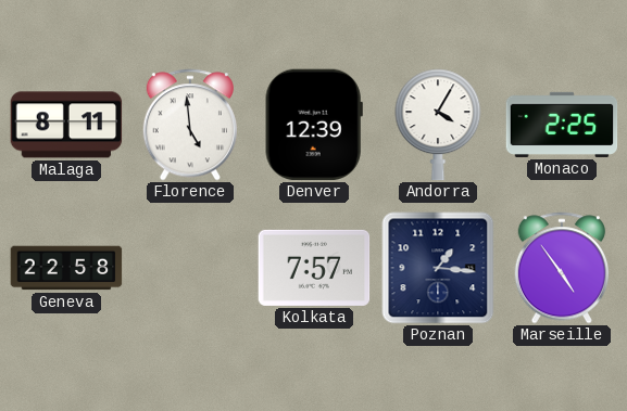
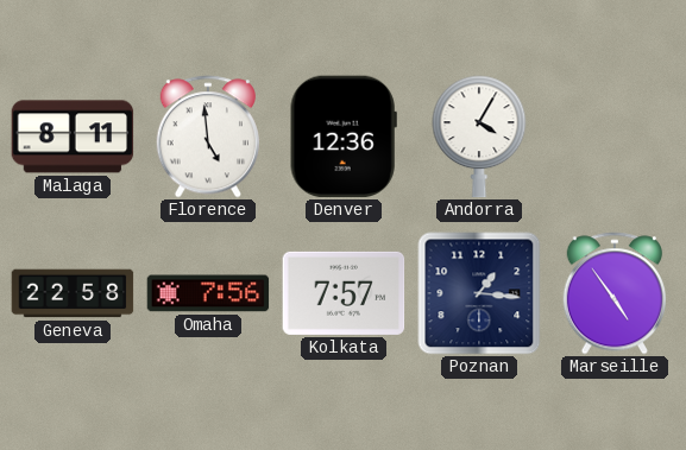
Denver: 12:39 -> 12:36 (344, 137)
Monaco: 2:25 -> none (562, 125)
Omaha: none -> 7:56 (208, 293)
